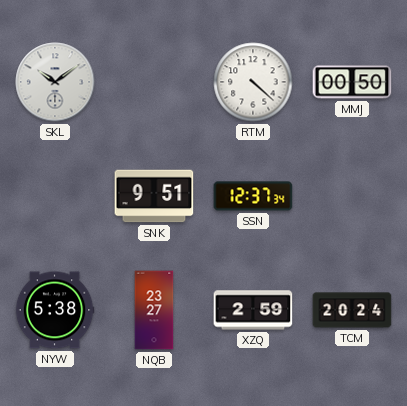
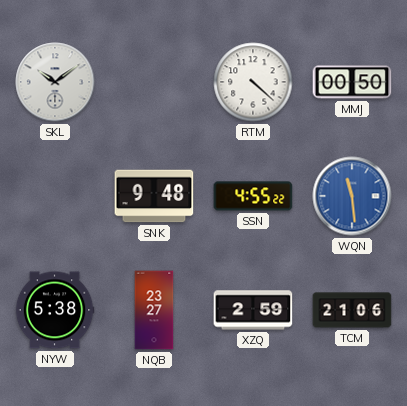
SNK: 9:51 -> 9:48 (154, 196)
SSN: 12:37 -> 4:55 (253, 196)
WQN: none -> 11:29 (352, 196)
TCM: 20:24 -> 21:06 (352, 310)
